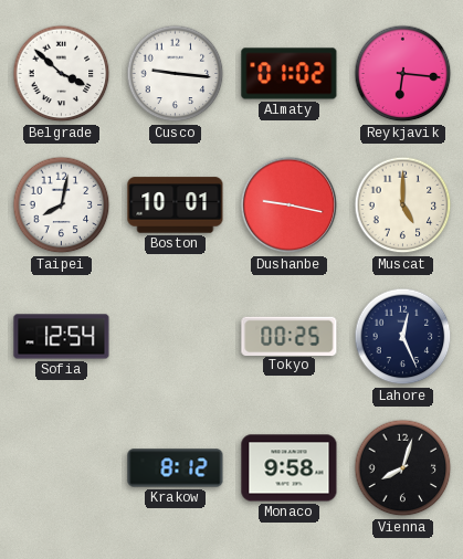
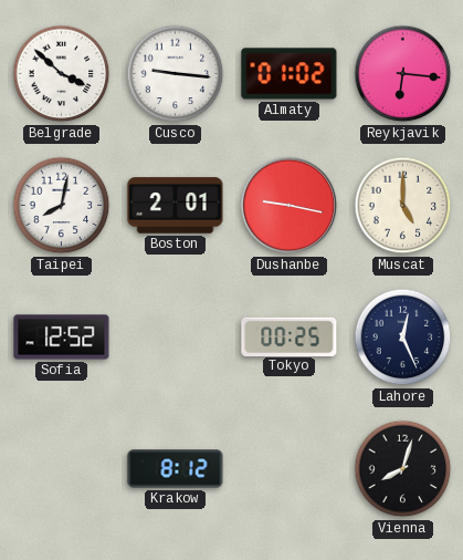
Boston: 10:01 -> 2:01 (176, 206)
Sofia: 12:54 -> 12:52 (62, 338)
Monaco: 9:58 -> none (290, 468)
